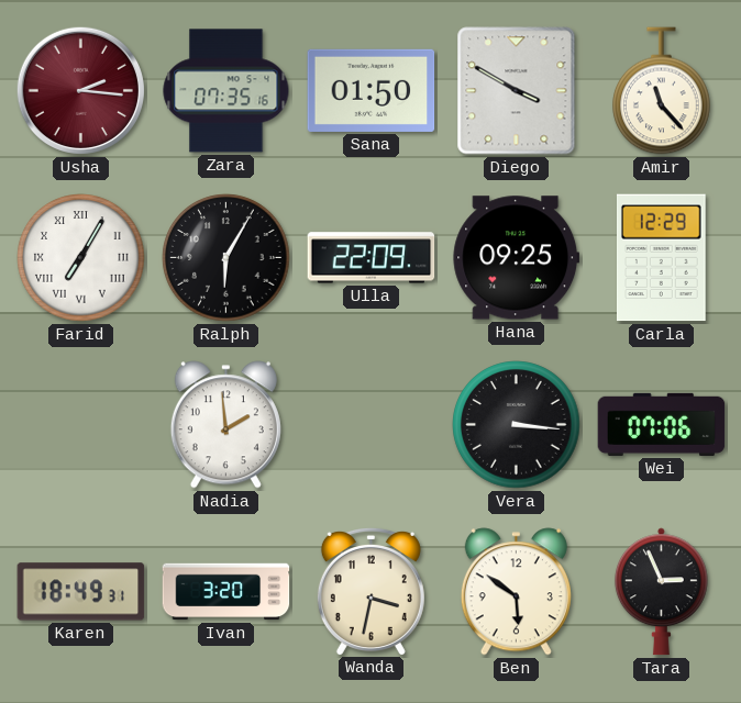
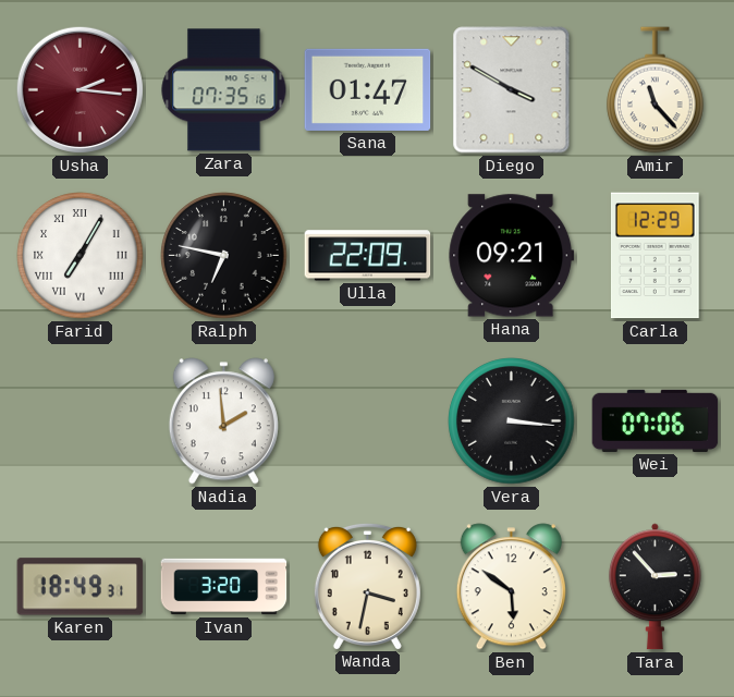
Sana: 01:50 -> 01:47 (368, 89)
Ralph: 6:05 -> 6:47 (224, 256)
Hana: 09:25 -> 09:21 (512, 256)
Tara: 2:56 -> 2:53 (655, 587)
